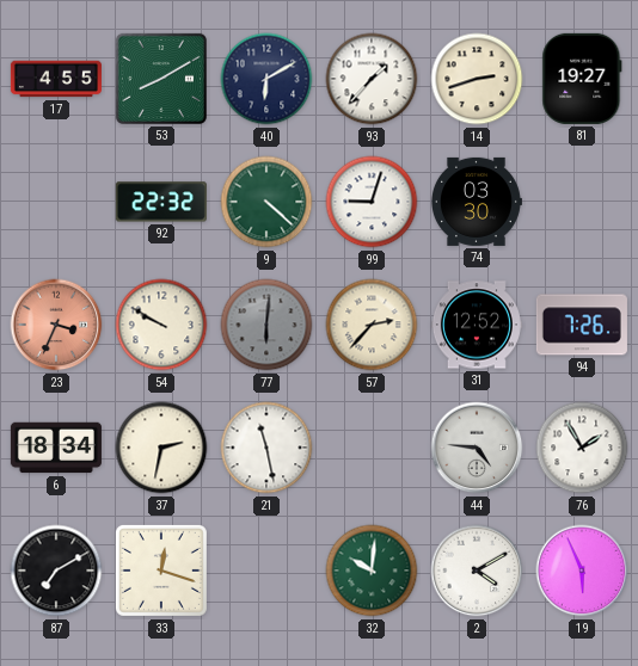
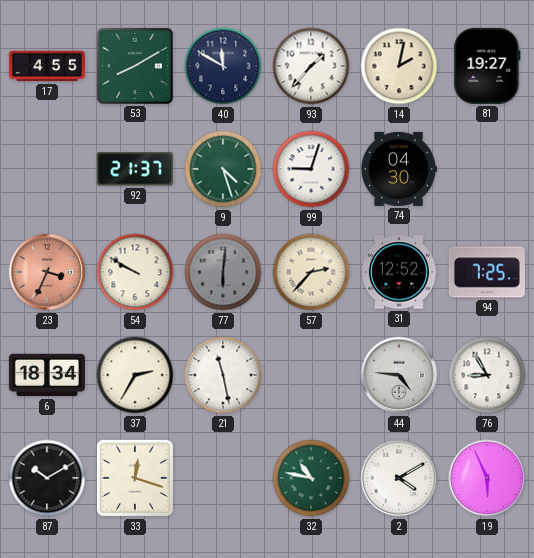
40: 6:10 -> 11:50 (223, 66)
14: 2:42 -> 2:02 (399, 66)
92: 22:32 -> 21:37 (135, 169)
9: 4:22 -> 4:27 (223, 169)
74: 03:30 -> 04:30 (398, 169)
94: 7:26 -> 7:25 (487, 272)
37: 2:32 -> 2:35 (135, 375)
76: 1:55 -> 8:55 (487, 375)
87: 7:10 -> 10:10 (47, 478)
32: 10:01 -> 10:47 (311, 478)
